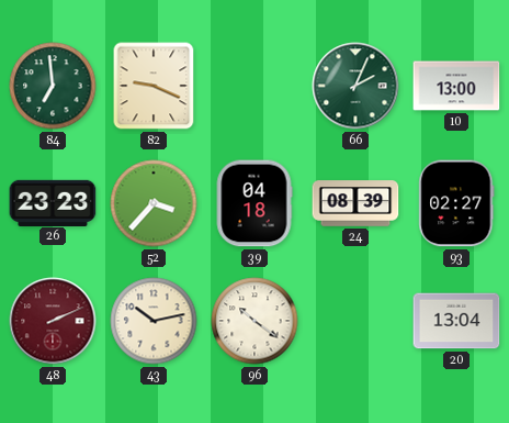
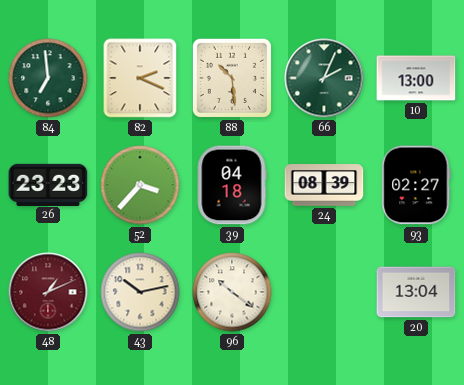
82: 9:19 -> 2:19 (140, 78)
88: none -> 10:29 (232, 78)
48: 2:11 -> 1:11 (48, 292)
